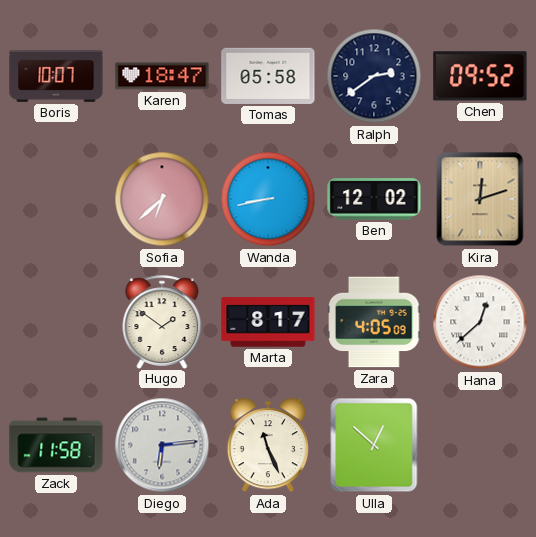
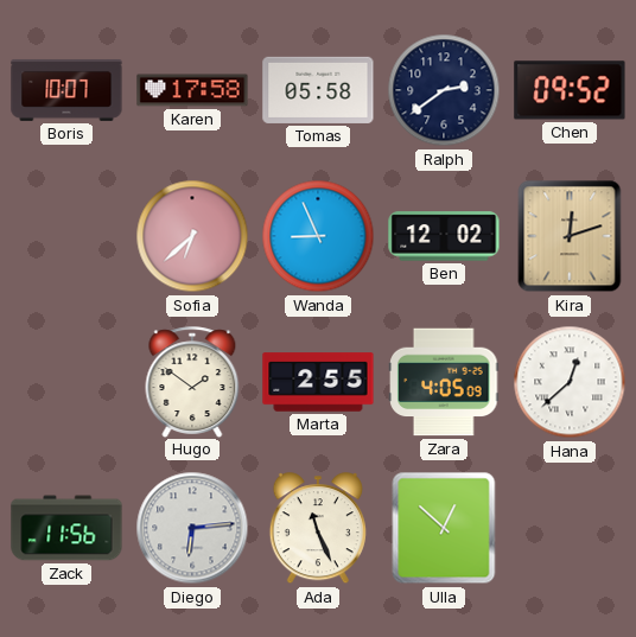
Karen: 18:47 -> 17:58 (192, 90)
Wanda: 8:43 -> 8:56 (318, 236)
Marta: 8:17 -> 2:55 (318, 382)
Zack: 11:58 -> 11:56 (66, 528)
